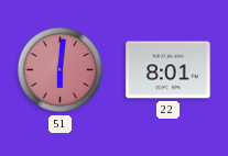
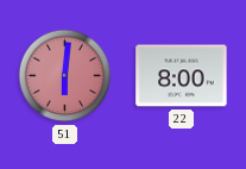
22: 8:01 -> 8:00 (182, 76)
